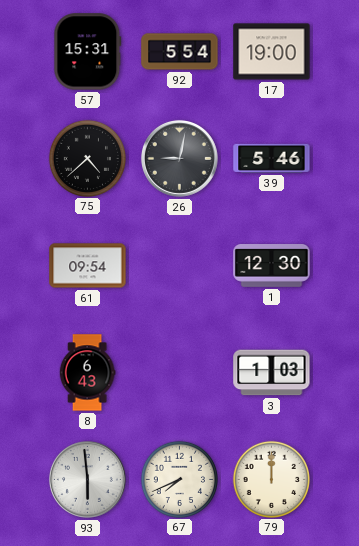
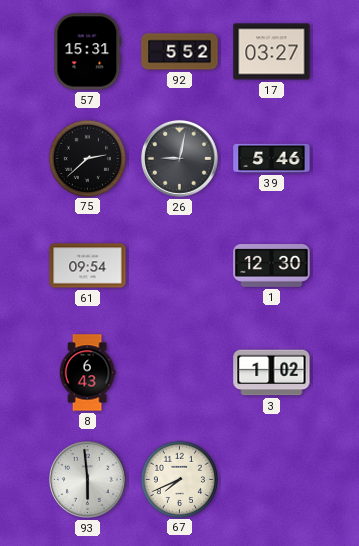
92: 5:54 -> 5:52 (180, 52)
17: 19:00 -> 03:27 (272, 52)
75: 4:38 -> 2:38 (87, 158)
3: 1:03 -> 1:02 (272, 373)
79: 12:00 -> none (271, 479)
